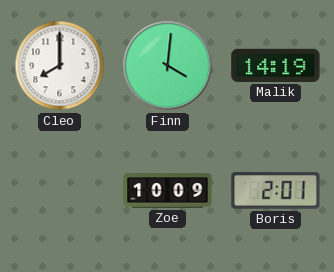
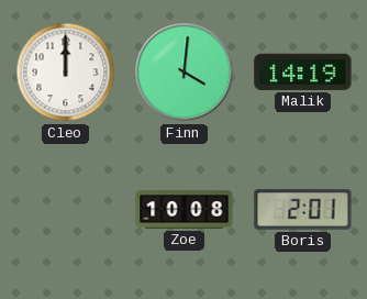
Cleo: 8:00 -> 12:00 (66, 73)
Zoe: 10:09 -> 10:08 (185, 210)
